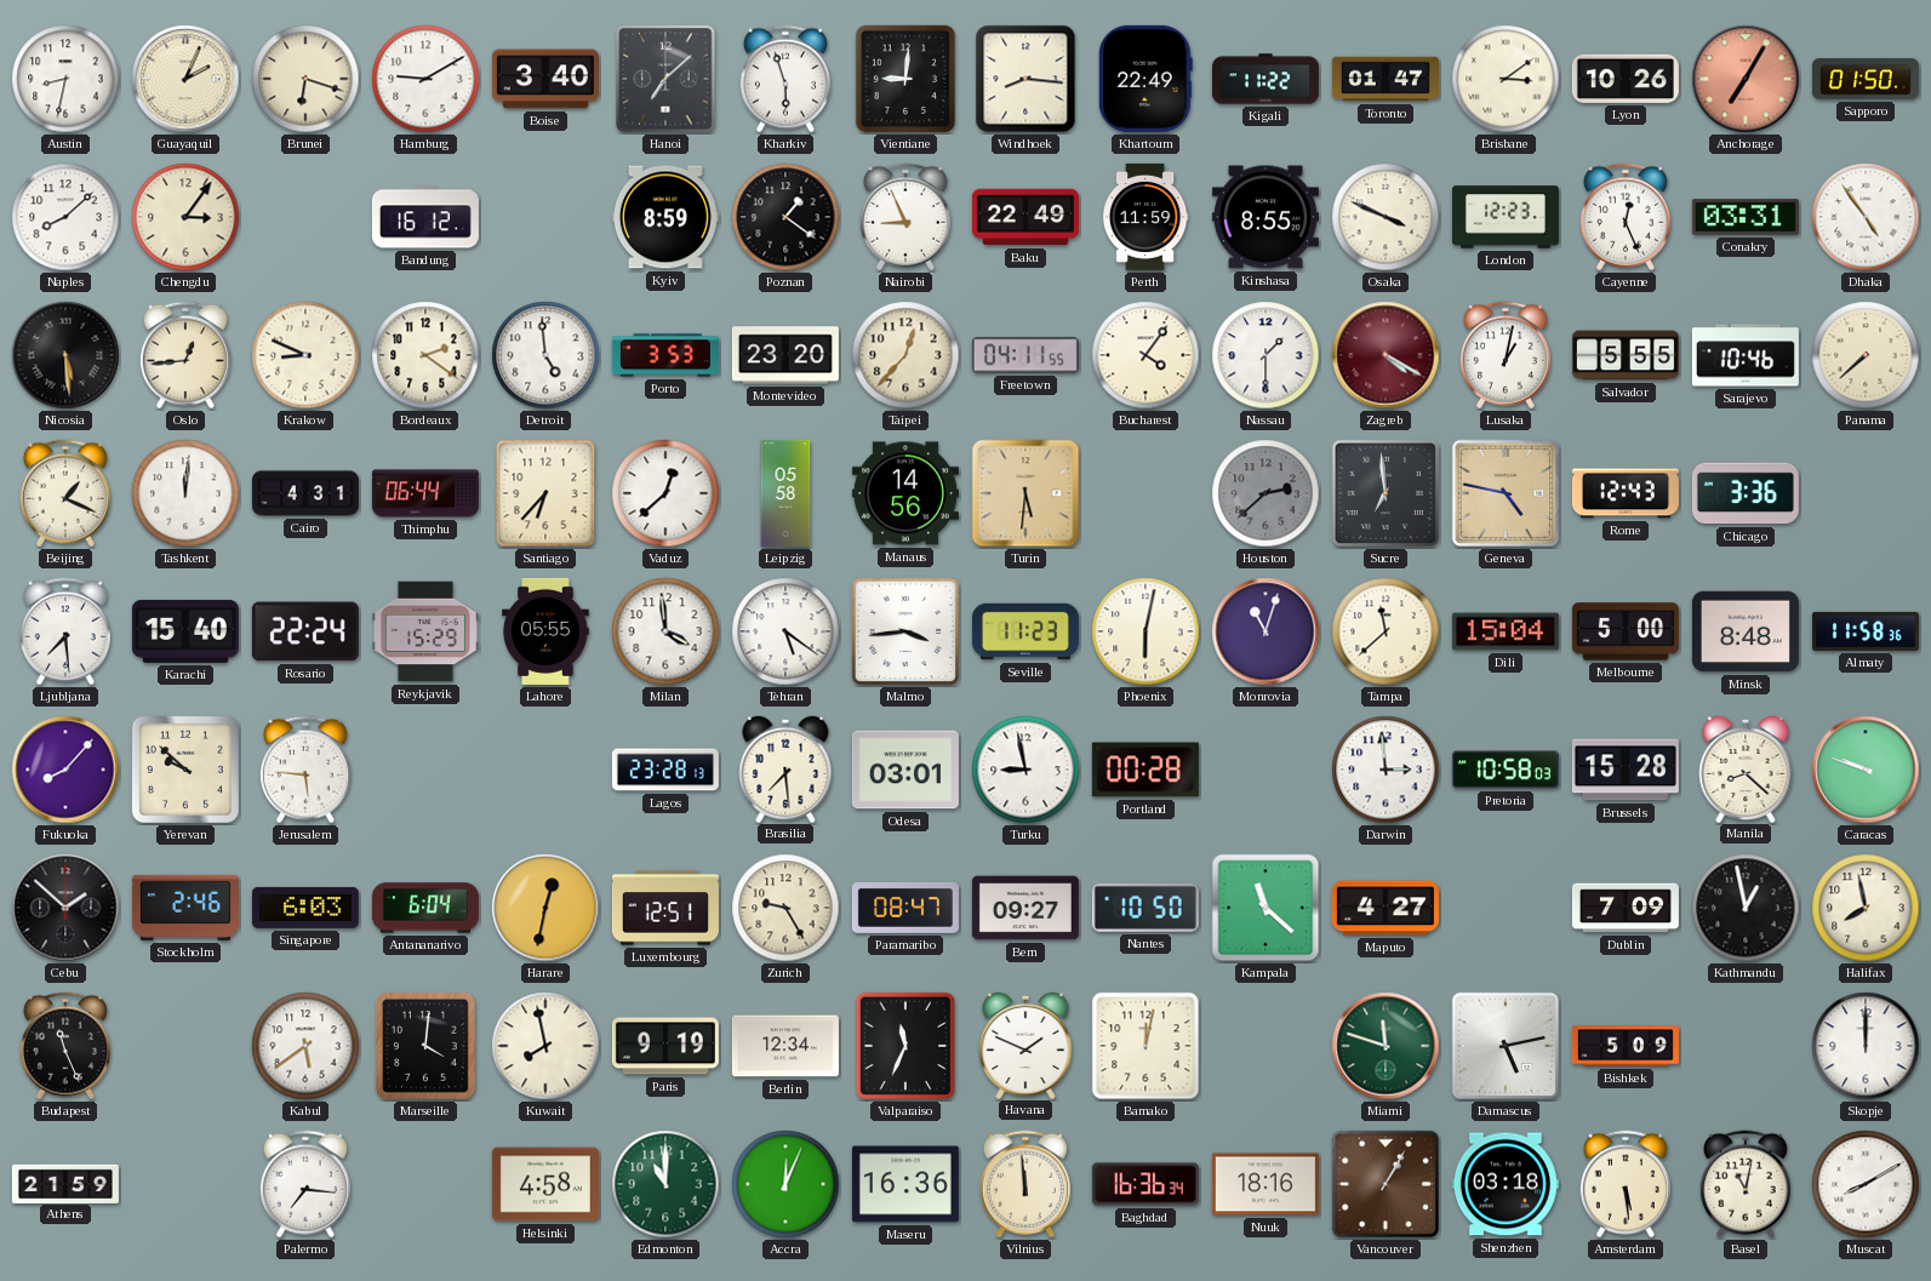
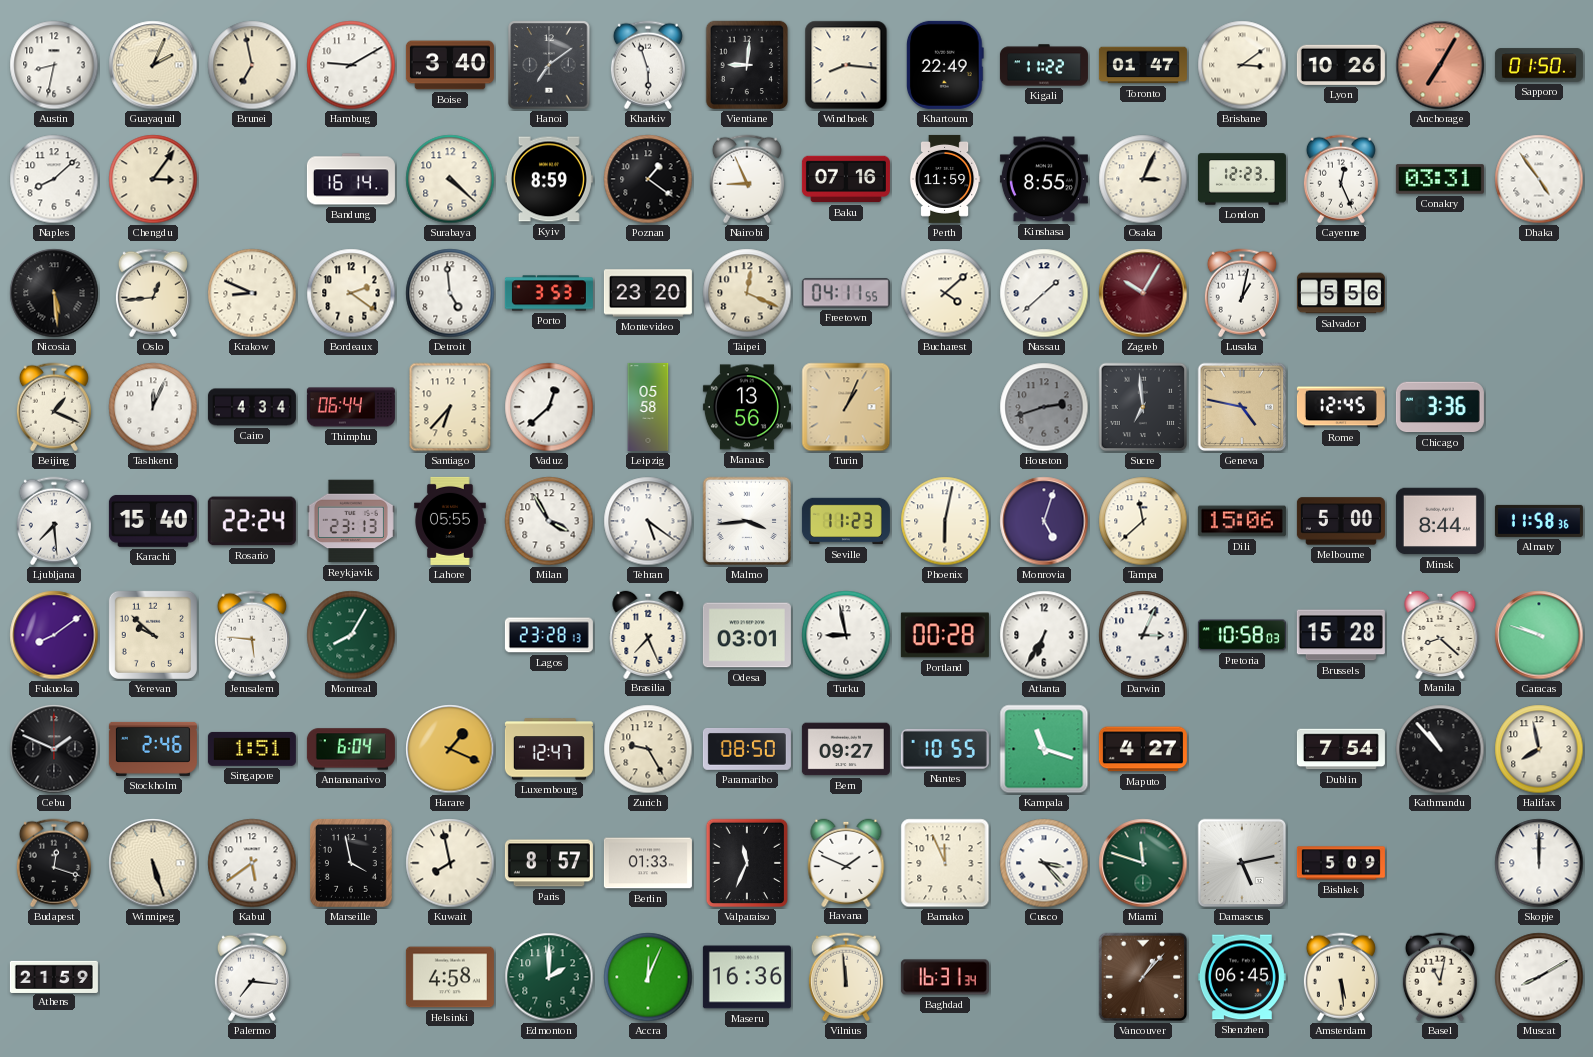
Brunei: 6:18 -> 6:58 (252, 65)
Hanoi: 7:08 -> 7:09 (549, 65)
Bandung: 16:12 -> 16:14 (351, 179)
Surabaya: none -> 4:22 (450, 179)
Baku: 22:49 -> 07:16 (846, 179)
Osaka: 3:49 -> 3:04 (1143, 179)
Taipei: 12:37 -> 12:19 (747, 293)
Bucharest: 4:06 -> 4:08 (945, 293)
Nassau: 1:30 -> 1:38 (1044, 293)
Zagreb: 4:20 -> 10:05 (1143, 293)
Salvador: 5:55 -> 5:56 (1341, 293)
Sarajevo: 10:46 -> none (1746, 355)
Panama: 7:38 -> none (1866, 355)
Tashkent: 12:01 -> 12:04 (153, 407)
Cairo: 4:31 -> 4:34 (252, 407)
Manaus: 14:56 -> 13:56 (747, 407)
Turin: 5:31 -> 1:04 (846, 407)
Houston: 2:38 -> 2:42 (1044, 407)
Rome: 12:43 -> 12:45 (1341, 407)
Reykjavik: 15:29 -> 23:13 (351, 521)
Milan: 3:59 -> 3:55 (549, 521)
Monrovia: 11:03 -> 5:03 (1044, 521)
Dili: 15:04 -> 15:06 (1242, 521)
Minsk: 8:48 -> 8:44 (1440, 521)
Fukuoka: 8:07 -> 8:09 (54, 635)
Montreal: none -> 8:05 (351, 635)
Brasilia: 7:29 -> 7:26 (648, 634)
Atlanta: none -> 6:35 (1044, 635)
Darwin: 2:59 -> 3:04 (1143, 635)
Cebu: 1:52 -> 1:49 (54, 749)
Singapore: 6:03 -> 1:51 (252, 749)
Harare: 12:32 -> 1:19 (450, 749)
Luxembourg: 12:51 -> 12:47 (549, 749)
Paramaribo: 08:47 -> 08:50 (747, 749)
Nantes: 10:50 -> 10:55 (945, 749)
Kampala: 11:22 -> 11:18 (1044, 749)
Dublin: 7:09 -> 7:54 (1341, 749)
Kathmandu: 12:58 -> 10:53 (1440, 749)
Budapest: 11:26 -> 12:18 (54, 863)
Winnipeg: none -> 5:27 (153, 863)
Marseille: 4:01 -> 3:58 (351, 864)
Paris: 9:19 -> 8:57 (549, 863)
Berlin: 12:34 -> 01:33 (648, 863)
Bamako: 12:02 -> 11:56 (945, 863)
Cusco: none -> 3:23 (1044, 863)
Edmonton: 11:00 -> 2:00 (549, 977)
Baghdad: 16:36 -> 16:31 (945, 977)
Nuuk: 18:16 -> none (1266, 1184)
Vancouver: 1:05 -> 1:07 (1143, 977)
Shenzhen: 03:18 -> 06:45 (1242, 977)
